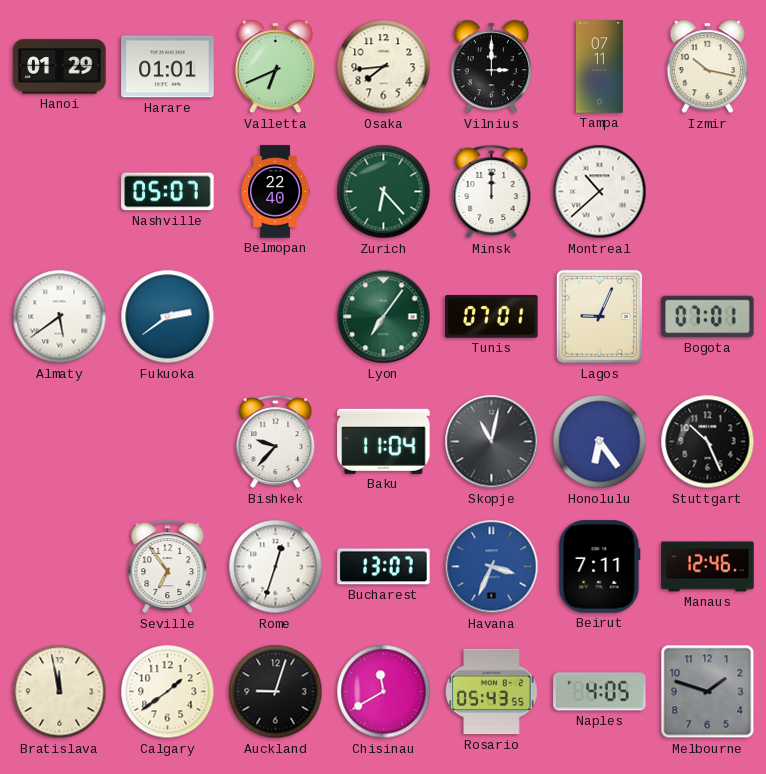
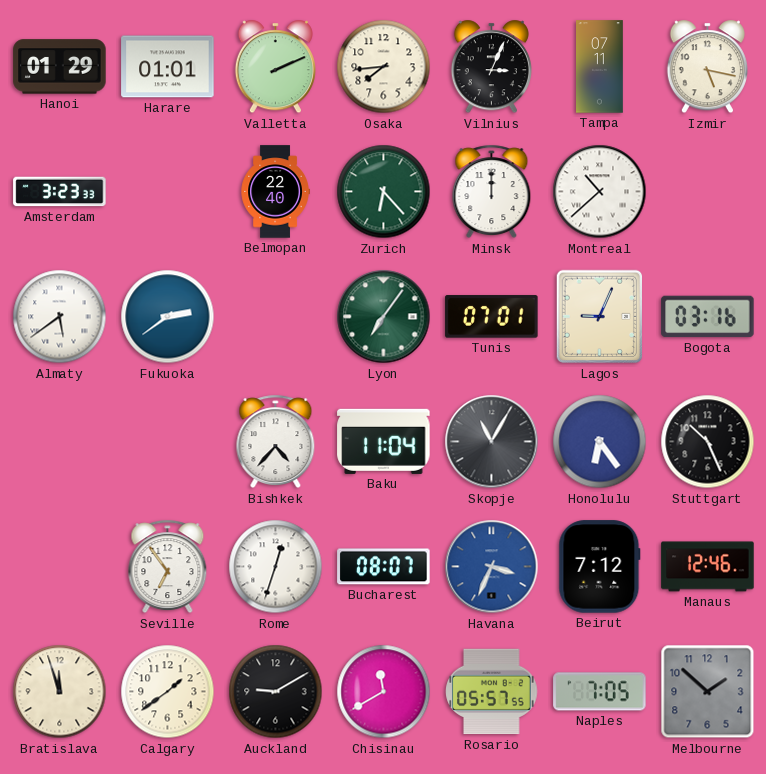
Valletta: 6:41 -> 2:11 (275, 67)
Vilnius: 3:00 -> 3:04 (491, 67)
Izmir: 10:17 -> 5:17 (707, 67)
Amsterdam: none -> 3:23 (60, 192)
Nashville: 05:07 -> none (168, 192)
Bogota: 07:01 -> 03:16 (708, 317)
Bishkek: 9:37 -> 4:37 (276, 442)
Skopje: 11:02 -> 11:05 (492, 442)
Bucharest: 13:07 -> 08:07 (384, 567)
Beirut: 7:11 -> 7:12 (600, 567)
Bratislava: 11:58 -> 11:57 (60, 692)
Auckland: 9:03 -> 9:10 (276, 692)
Rosario: 05:43 -> 05:57 (492, 692)
Naples: 4:05 -> 7:05 (600, 692)
Melbourne: 1:48 -> 1:52 (708, 692)
